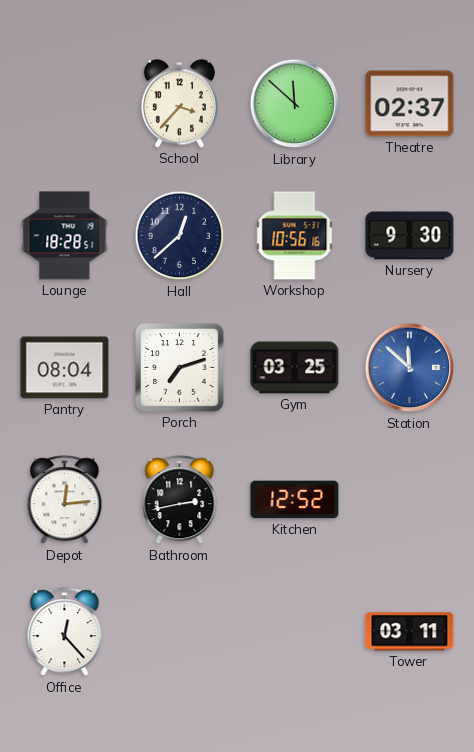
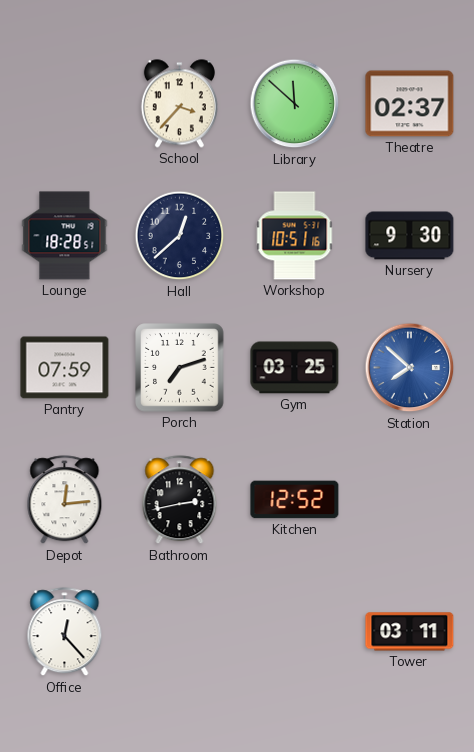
Workshop: 10:56 -> 10:51 (295, 236)
Pantry: 08:04 -> 07:59 (65, 368)
Station: 11:52 -> 7:52 (410, 368)
